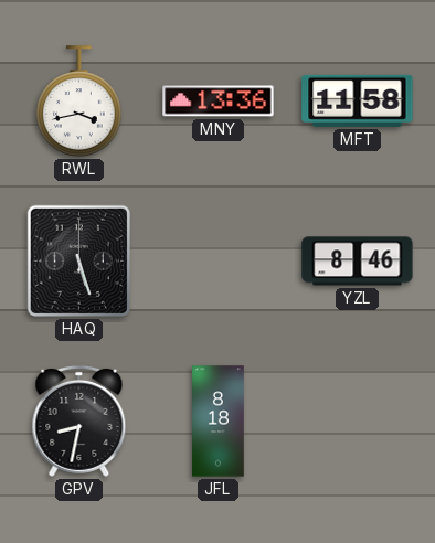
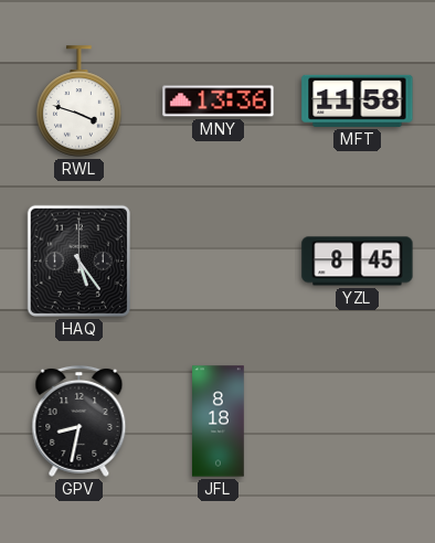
RWL: 3:43 -> 3:48 (79, 102)
HAQ: 5:27 -> 5:24 (78, 260)
YZL: 8:46 -> 8:45 (358, 262)
